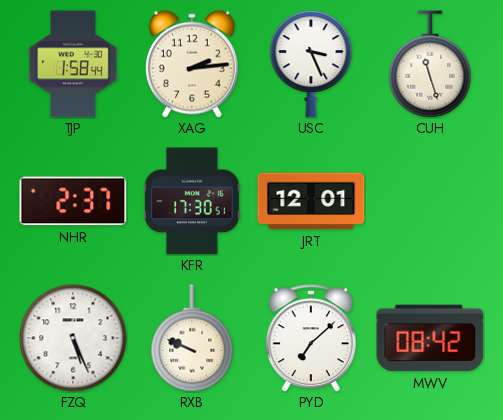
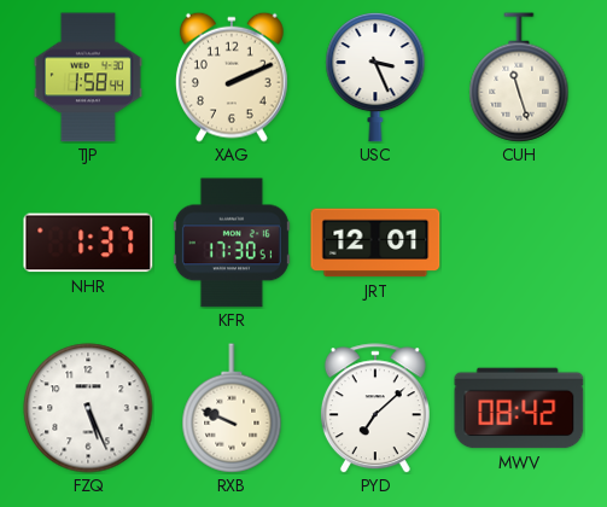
XAG: 2:14 -> 2:11 (232, 77)
NHR: 2:37 -> 1:37 (88, 243)
